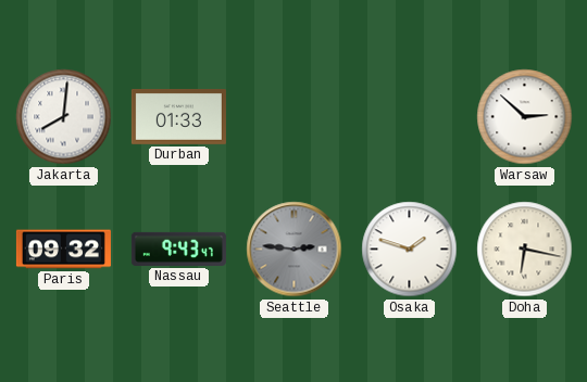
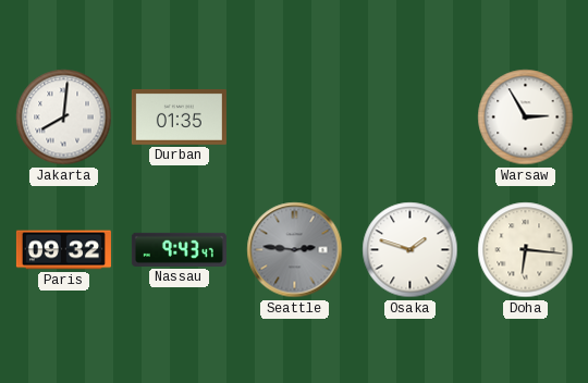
Durban: 01:33 -> 01:35 (179, 116)
Warsaw: 2:52 -> 2:55 (526, 118)
Doha: 6:17 -> 6:16 (526, 250)
